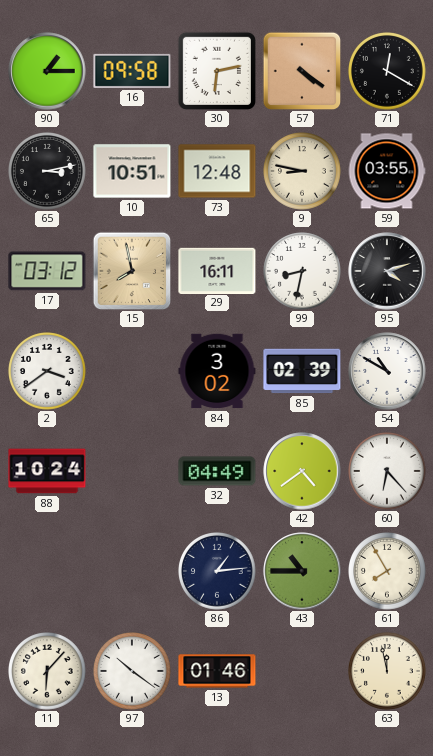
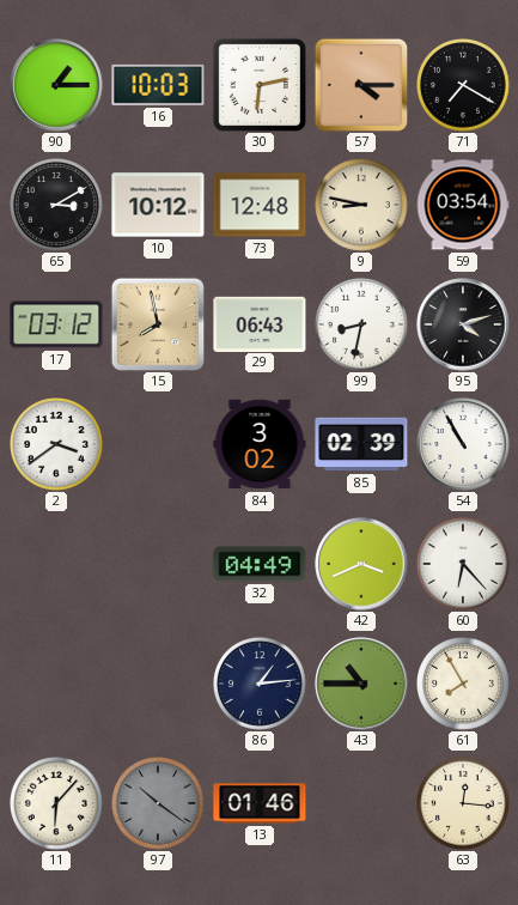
16: 09:58 -> 10:03 (158, 85)
57: 4:21 -> 4:15 (361, 85)
71: 12:20 -> 7:20 (464, 86)
65: 3:13 -> 3:10 (57, 206)
10: 10:51 -> 10:12 (158, 205)
59: 03:55 -> 03:54 (463, 205)
29: 16:11 -> 06:43 (260, 323)
54: 10:50 -> 10:55 (463, 444)
88: 10:24 -> none (47, 471)
42: 4:39 -> 3:41 (361, 564)
97 dial: white -> grey (159, 804)
63: 11:58 -> 12:16 (464, 804)
